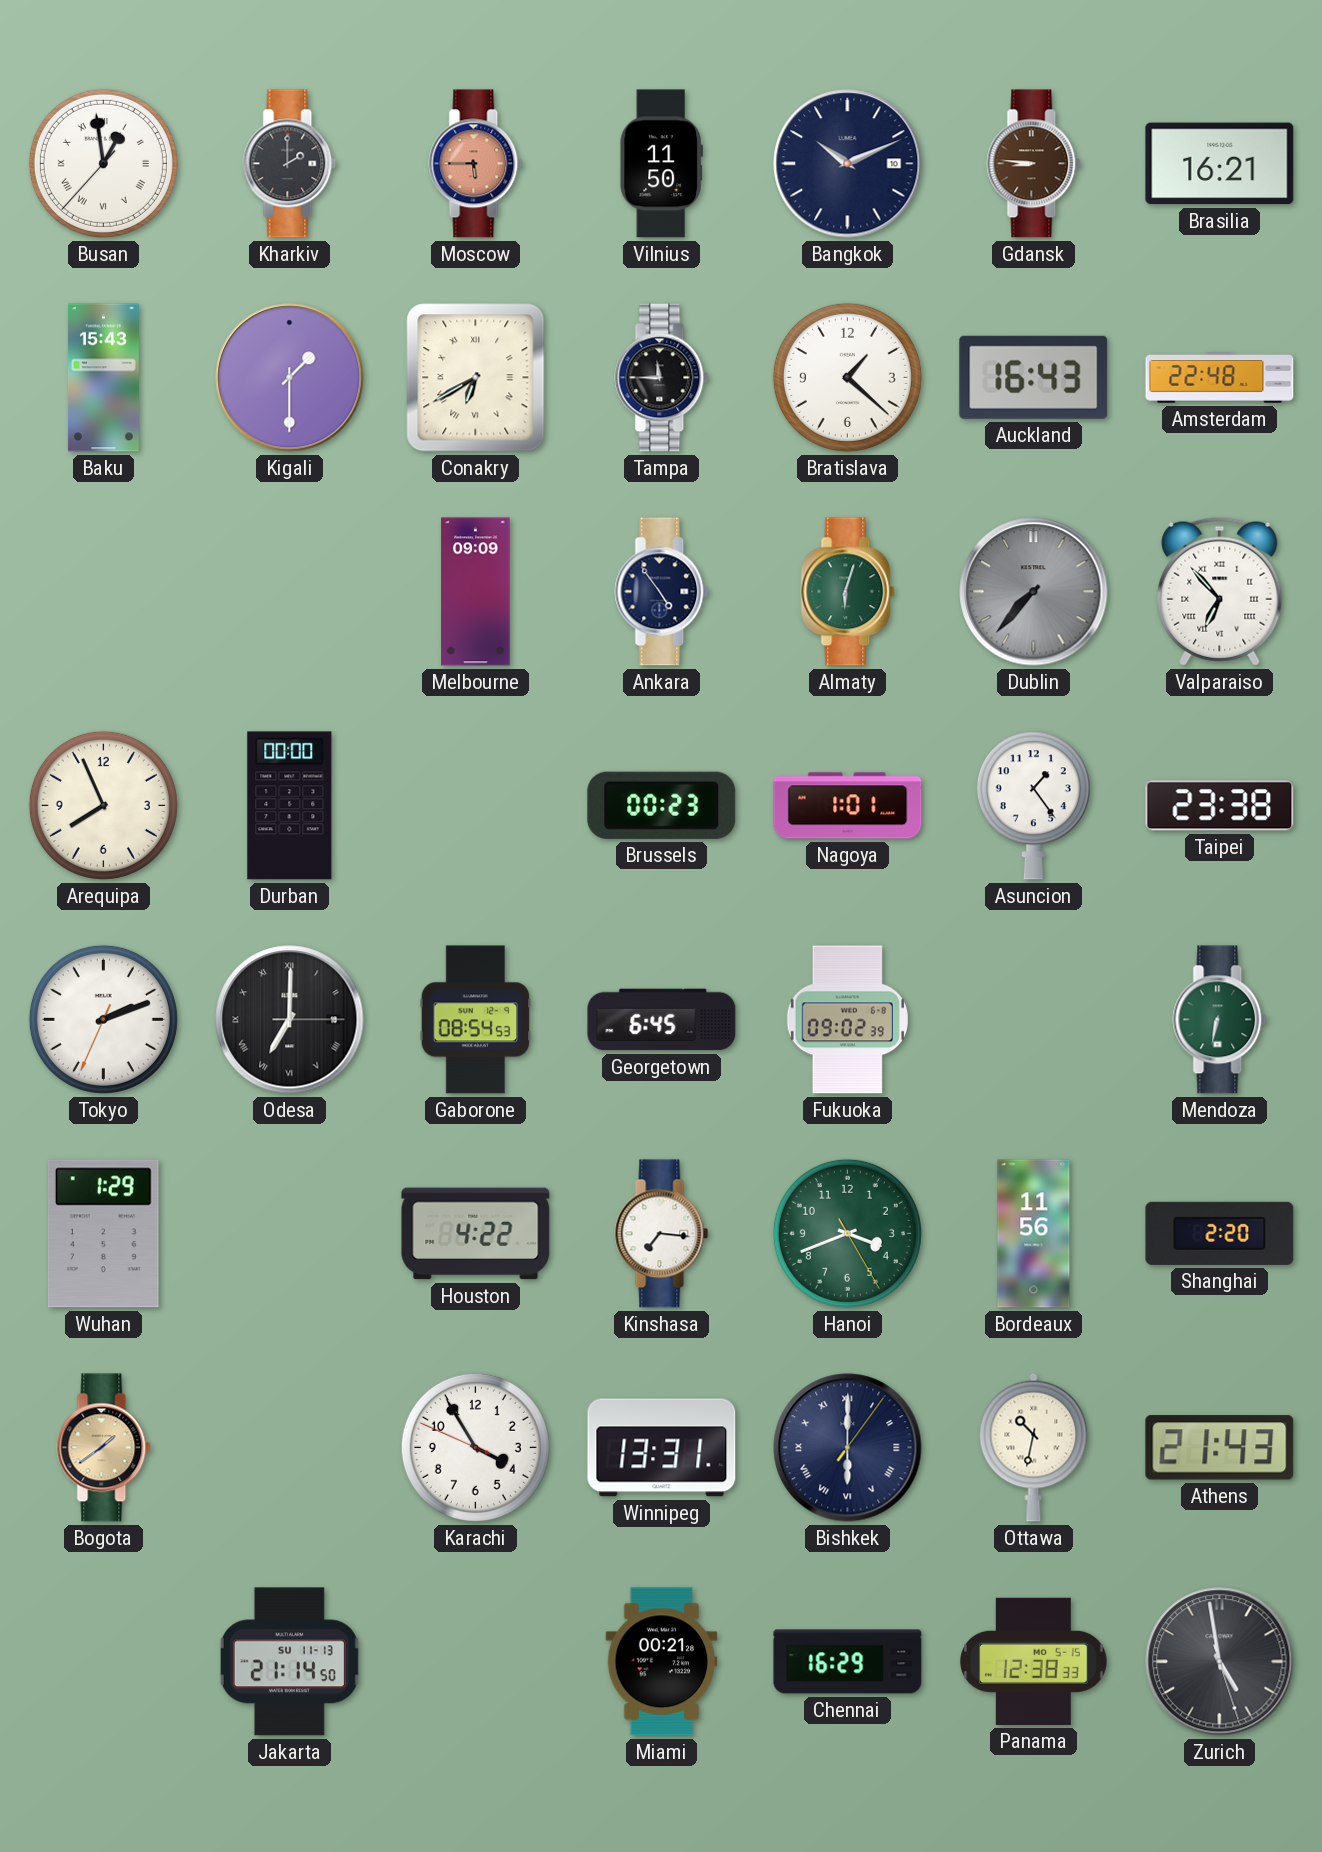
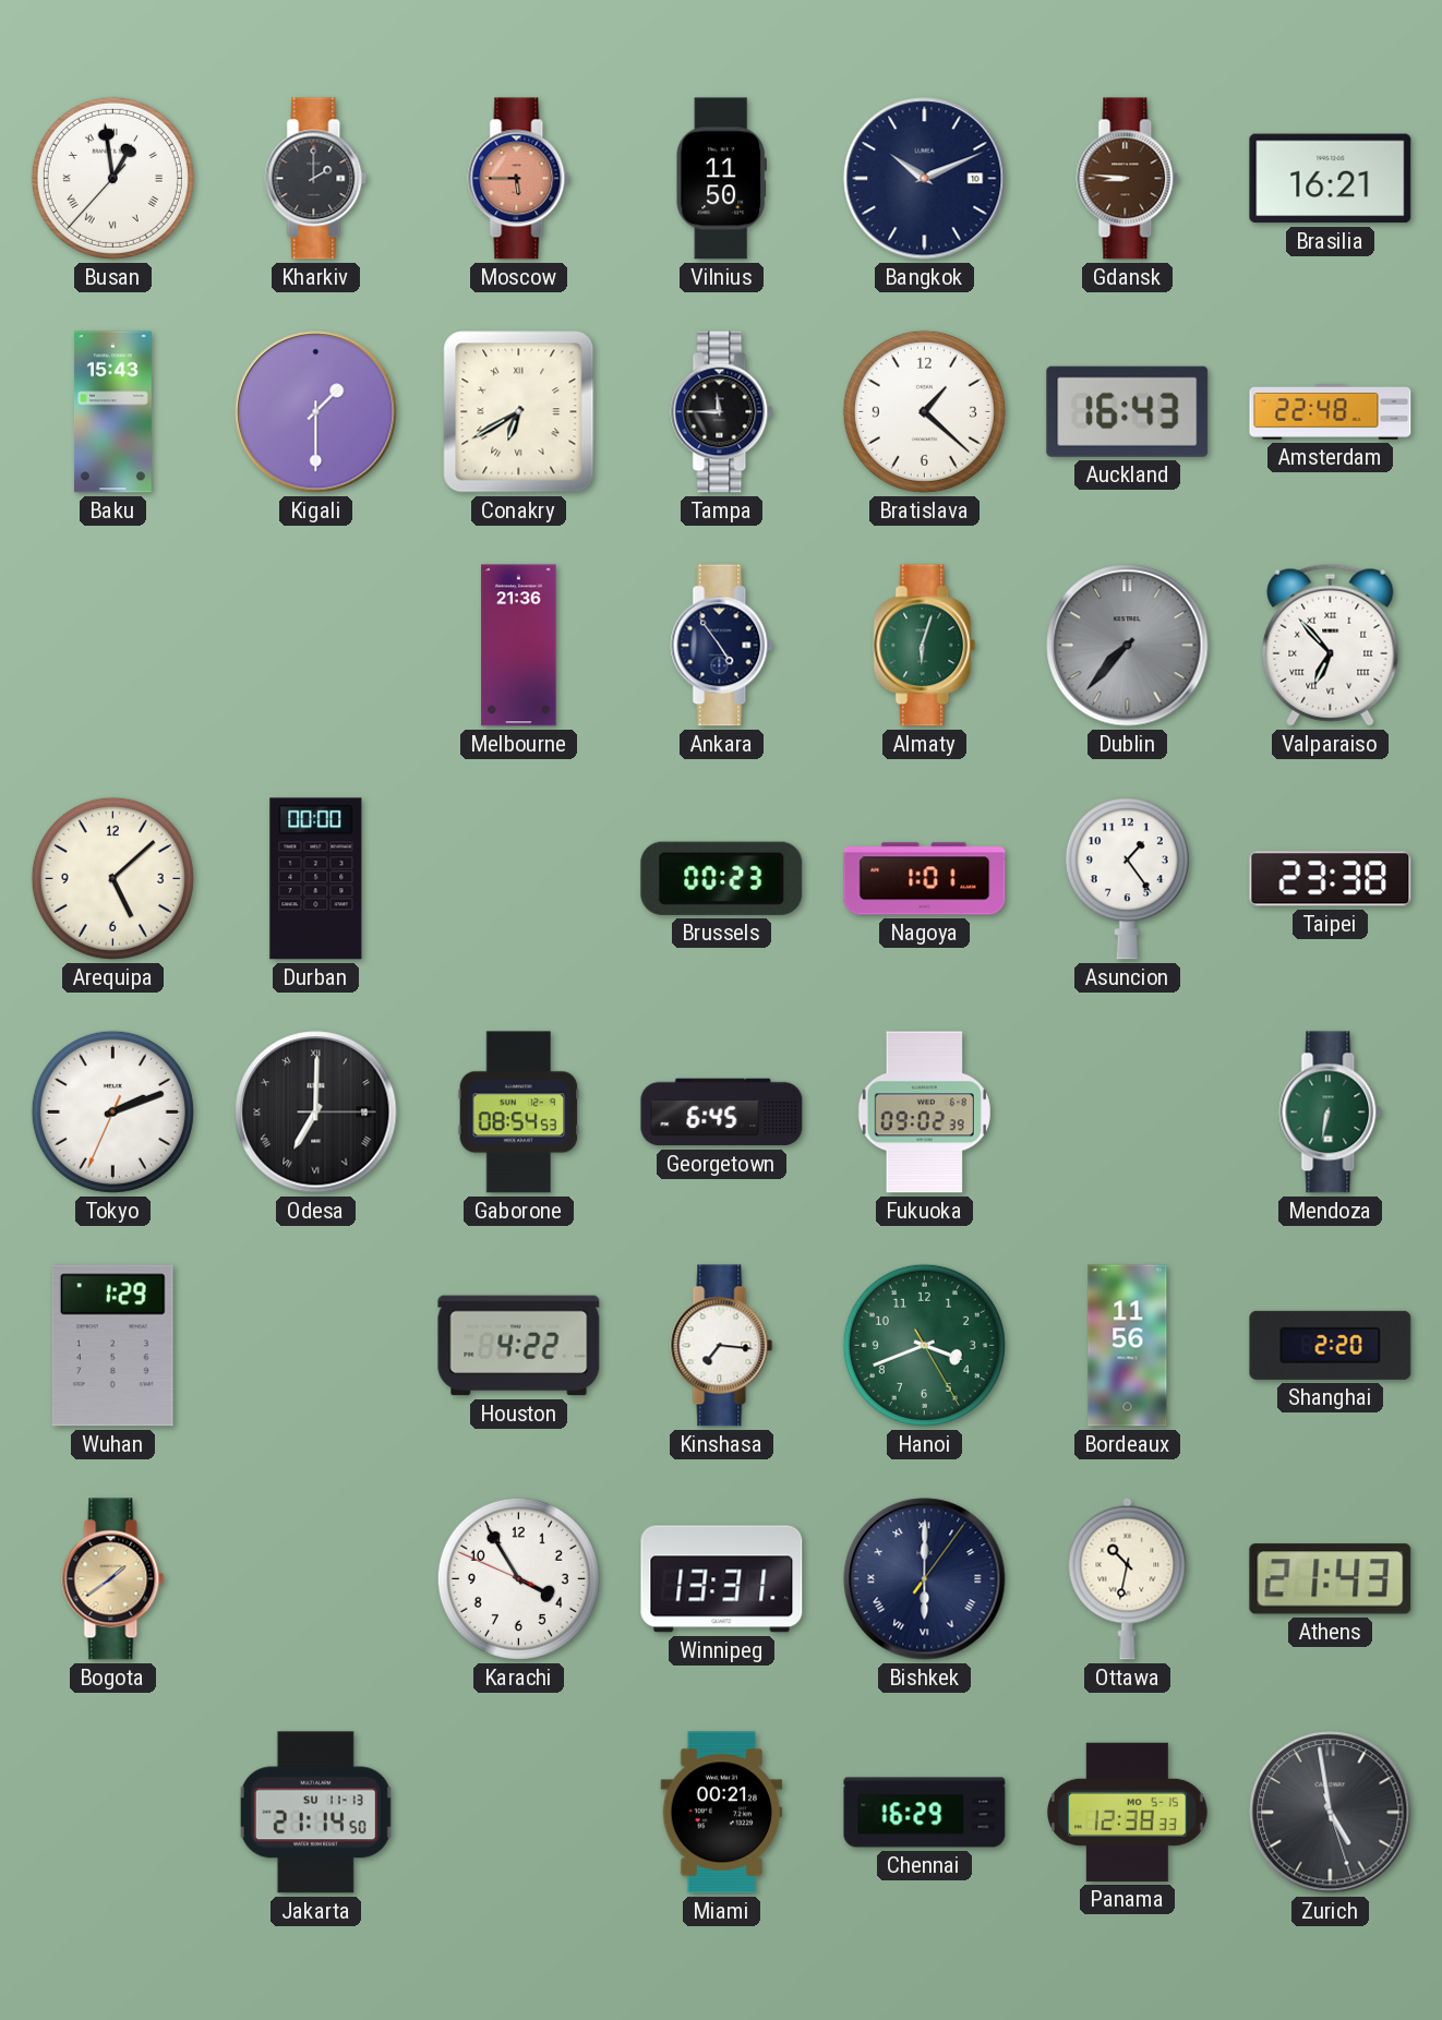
Melbourne: 09:09 -> 21:36 (519, 646)
Arequipa: 7:56 -> 5:08 (112, 878)
